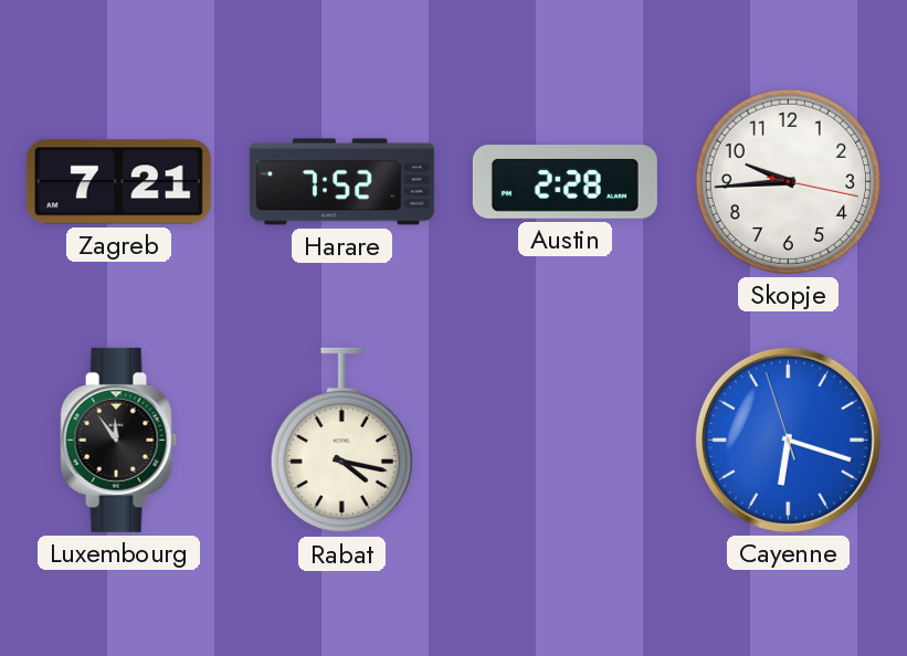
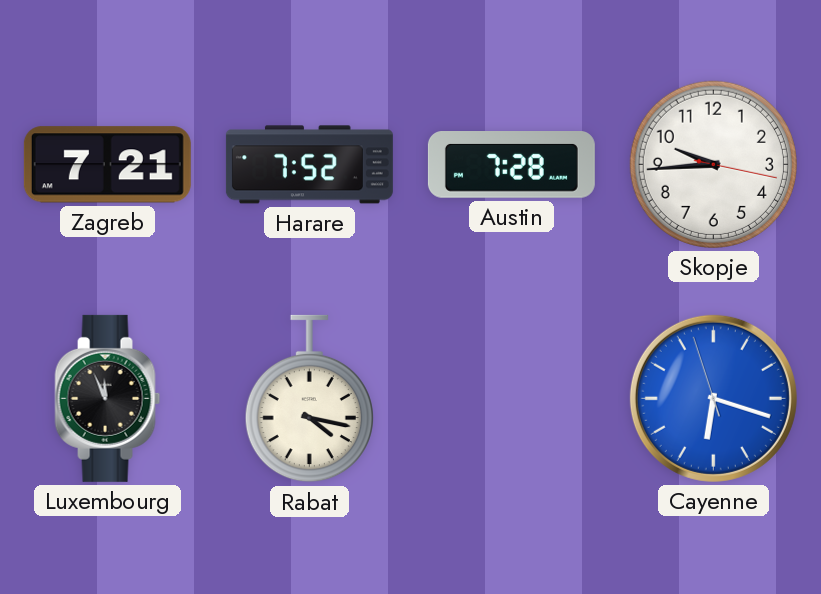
Austin: 2:28 -> 7:28 (511, 165)
Luxembourg: 11:54 -> 11:56 (108, 398)
